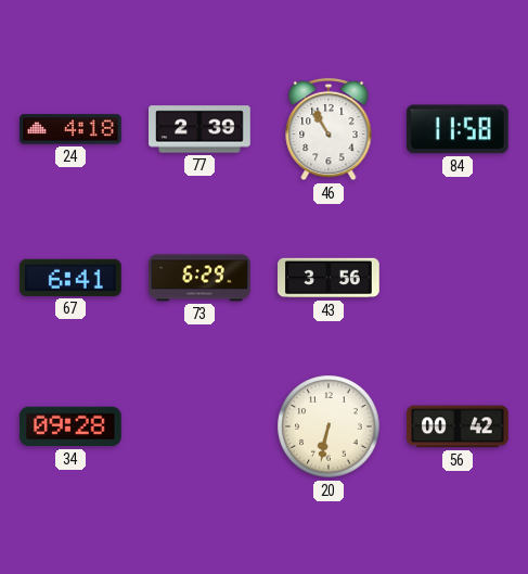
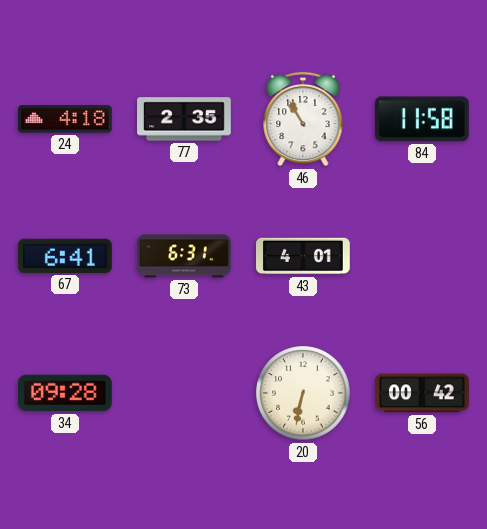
77: 2:39 -> 2:35 (184, 119)
73: 6:29 -> 6:31 (184, 256)
43: 3:56 -> 4:01 (304, 256)
